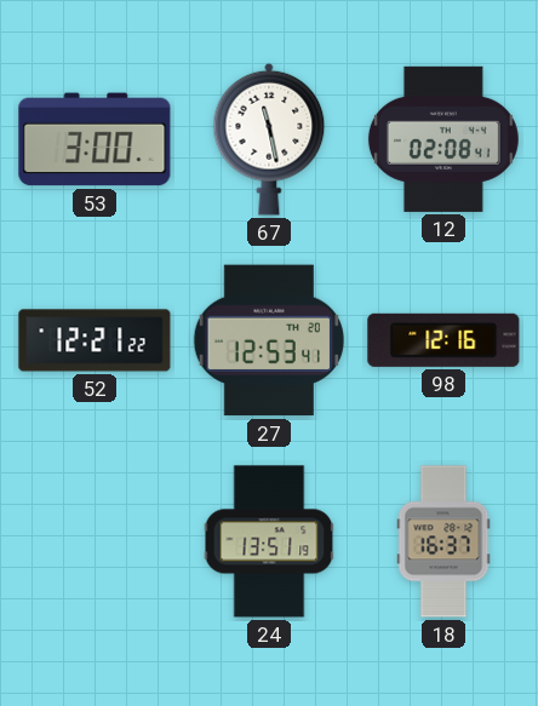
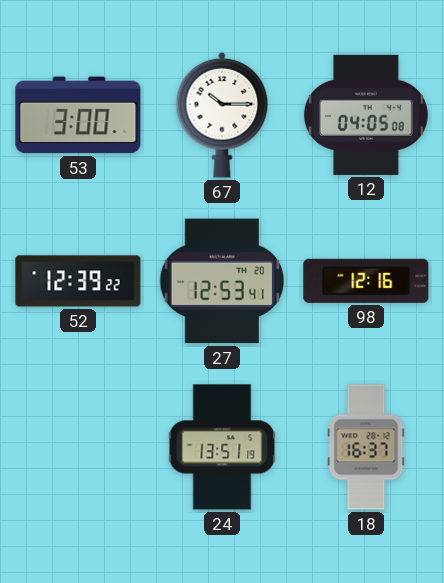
67: 11:28 -> 10:15 (222, 115)
12: 02:08 -> 04:05 (366, 115)
52: 12:21 -> 12:39 (78, 281)
